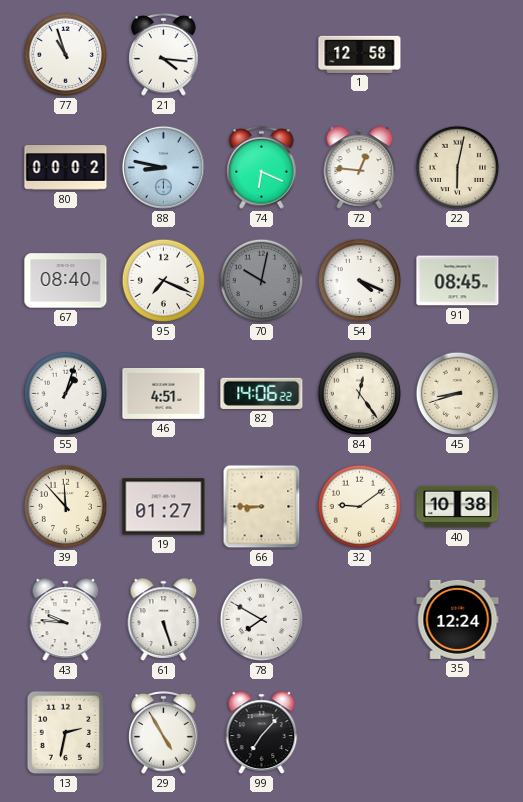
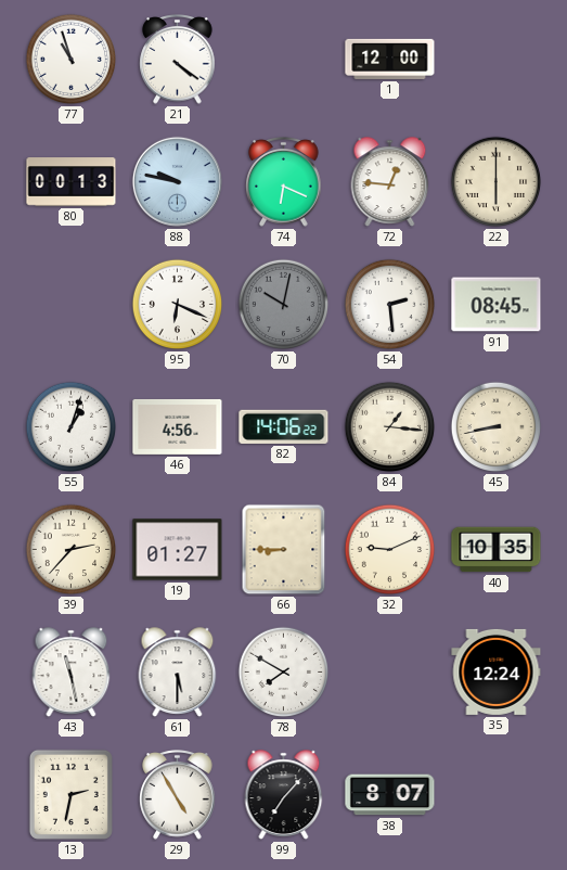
21: 4:16 -> 4:21 (178, 60)
1: 12:58 -> 12:00 (390, 59)
80: 00:02 -> 00:13 (72, 182)
88: 8:47 -> 9:47 (177, 181)
22: 6:02 -> 6:00 (497, 182)
67: 08:40 -> none (66, 281)
95: 7:19 -> 6:19 (178, 305)
54: 4:19 -> 2:29 (390, 305)
46: 4:51 -> 4:56 (178, 426)
84: 12:24 -> 1:16 (390, 427)
45: 8:42 -> 8:43 (497, 427)
39: 11:53 -> 2:37 (72, 550)
32: 9:09 -> 9:11 (390, 550)
40: 10:38 -> 10:35 (497, 550)
43: 9:46 -> 11:28 (72, 673)
61: 5:27 -> 5:30 (178, 673)
38: none -> 8:07 (390, 795)
